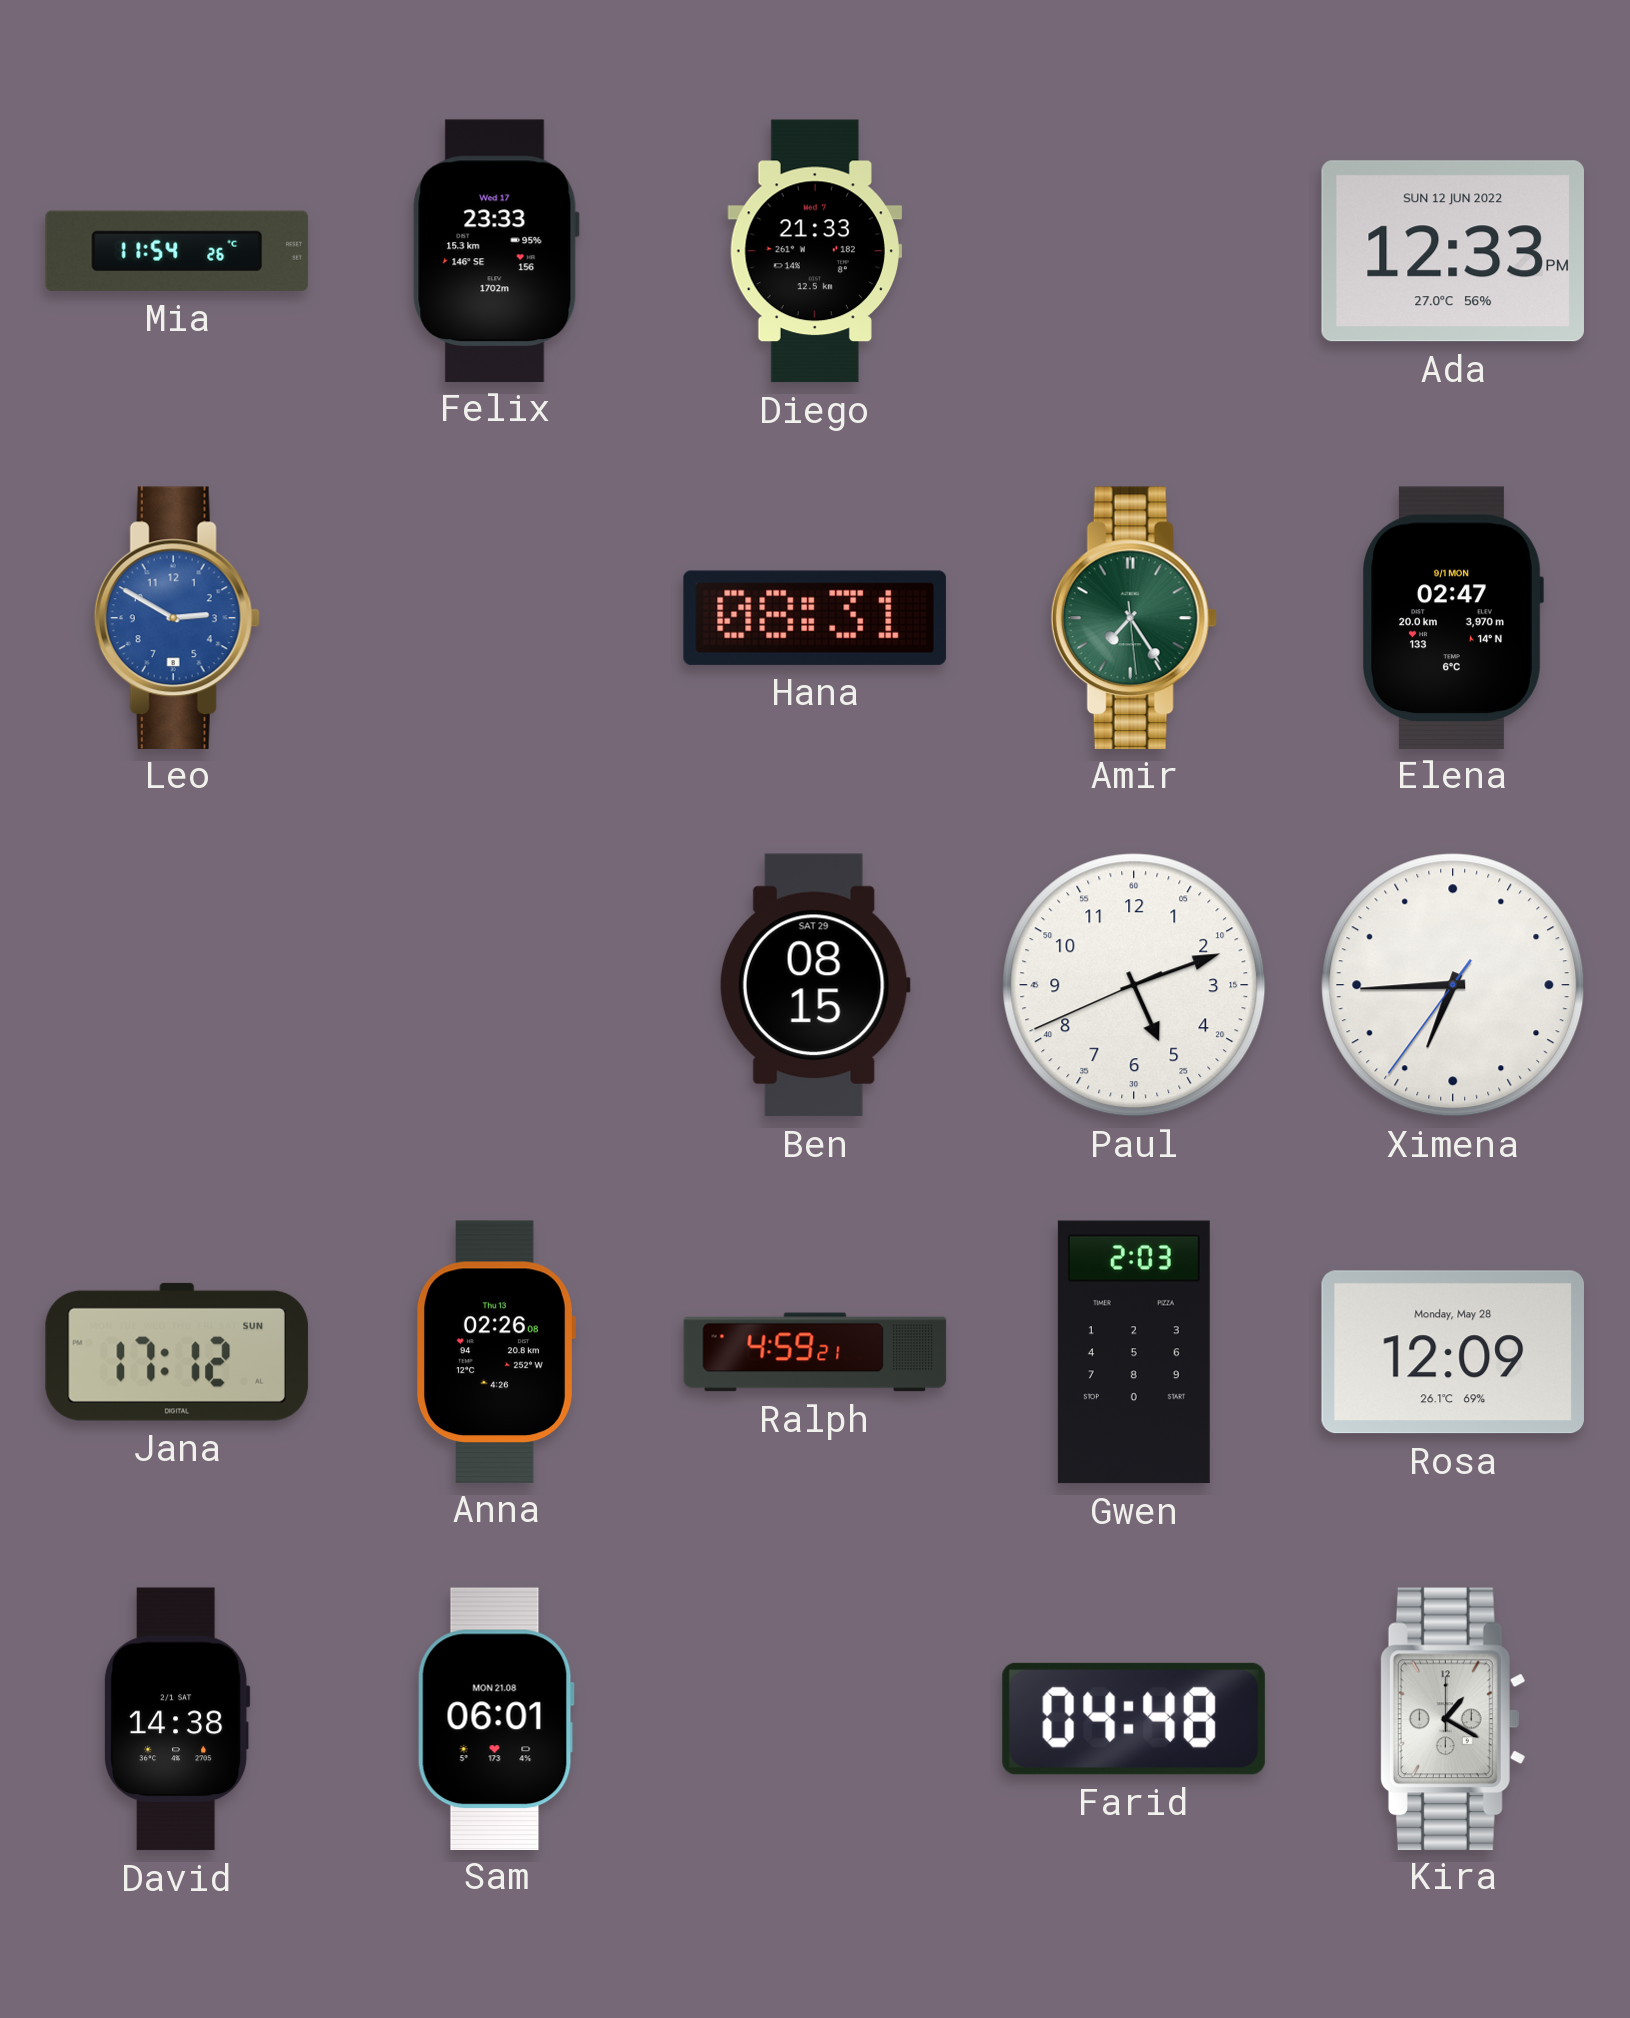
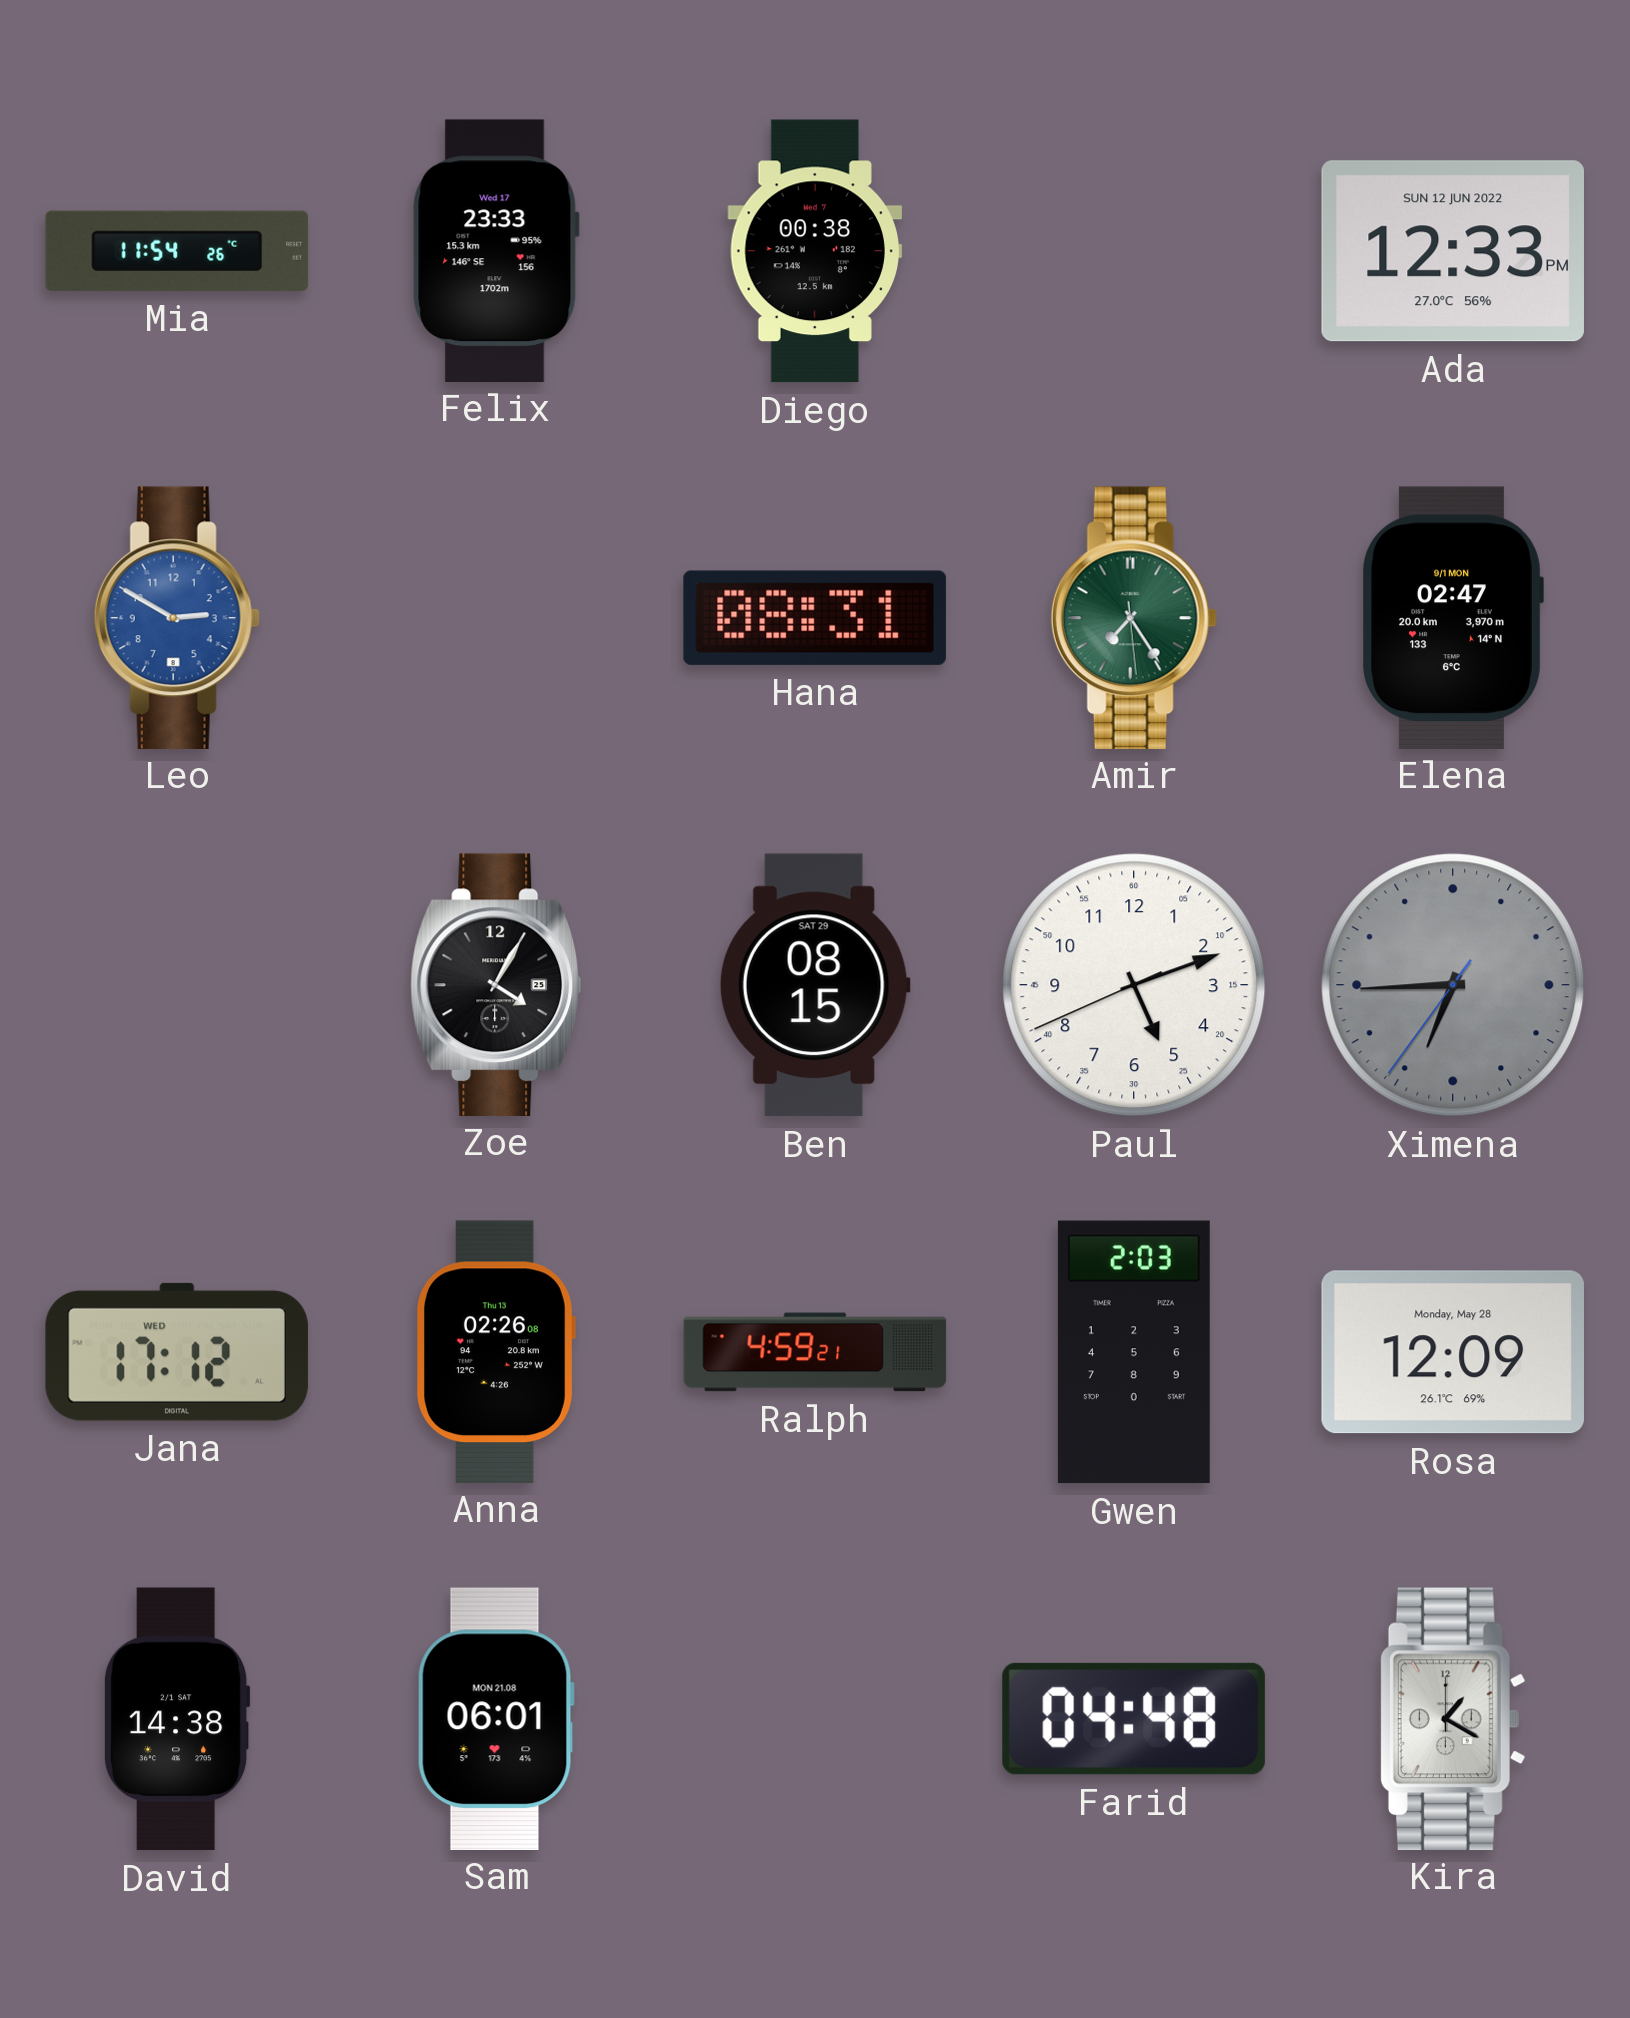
Diego: 21:33 -> 00:38 (815, 251)
Zoe: none -> 4:05 (496, 984)
Ximena dial: white -> grey (1453, 985)
Jana date: SUN -> WED (177, 1352)
